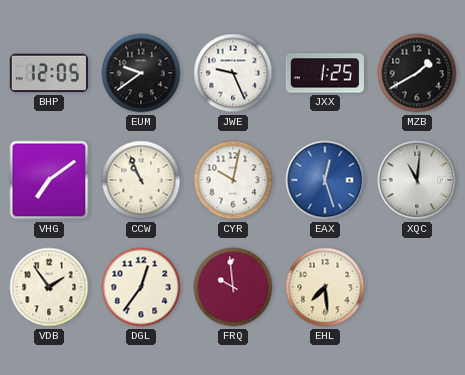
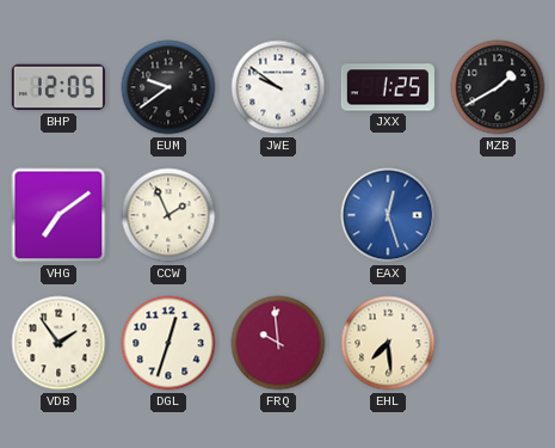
JWE: 9:26 -> 9:51 (278, 87)
CCW: 10:56 -> 1:56 (168, 215)
CYR: 10:02 -> none (233, 180)
XQC: 11:01 -> none (417, 180)
DGL: 12:36 -> 12:33 (168, 343)
